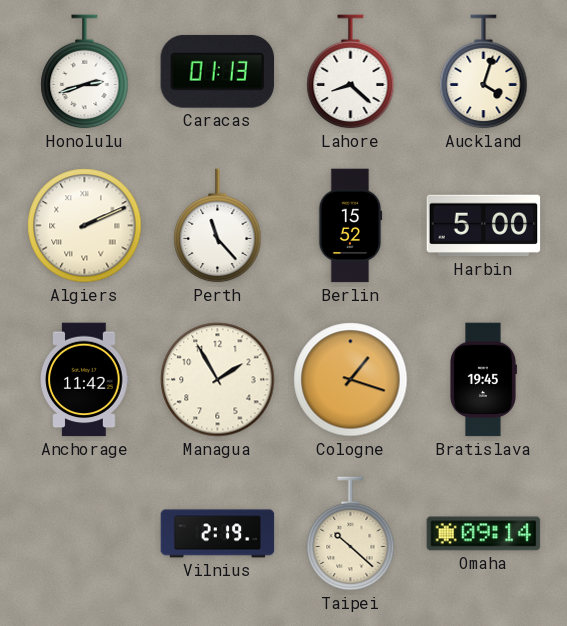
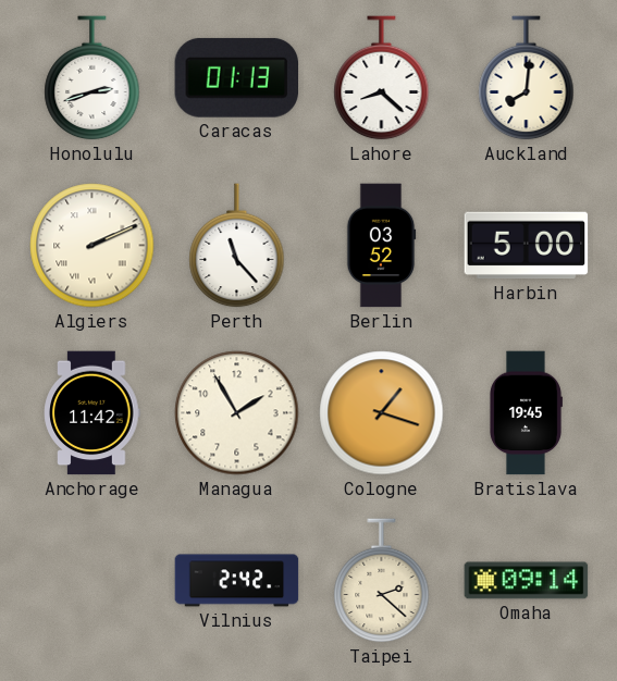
Auckland: 4:03 -> 8:01 (527, 78)
Berlin: 15:52 -> 03:52 (381, 246)
Vilnius: 2:19 -> 2:42 (237, 581)
Taipei: 10:22 -> 2:22 (382, 581)
